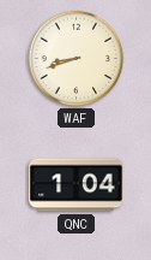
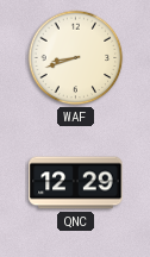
QNC: 1:04 -> 12:29 (76, 183)
